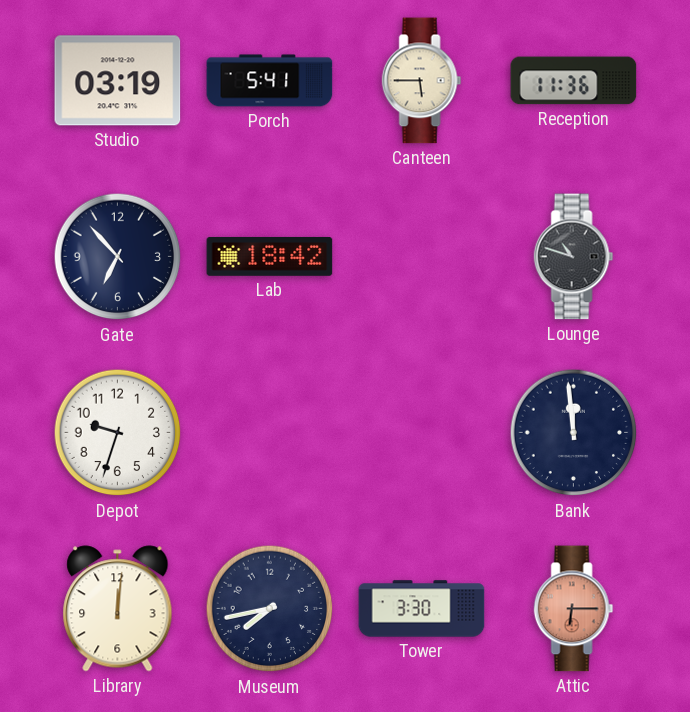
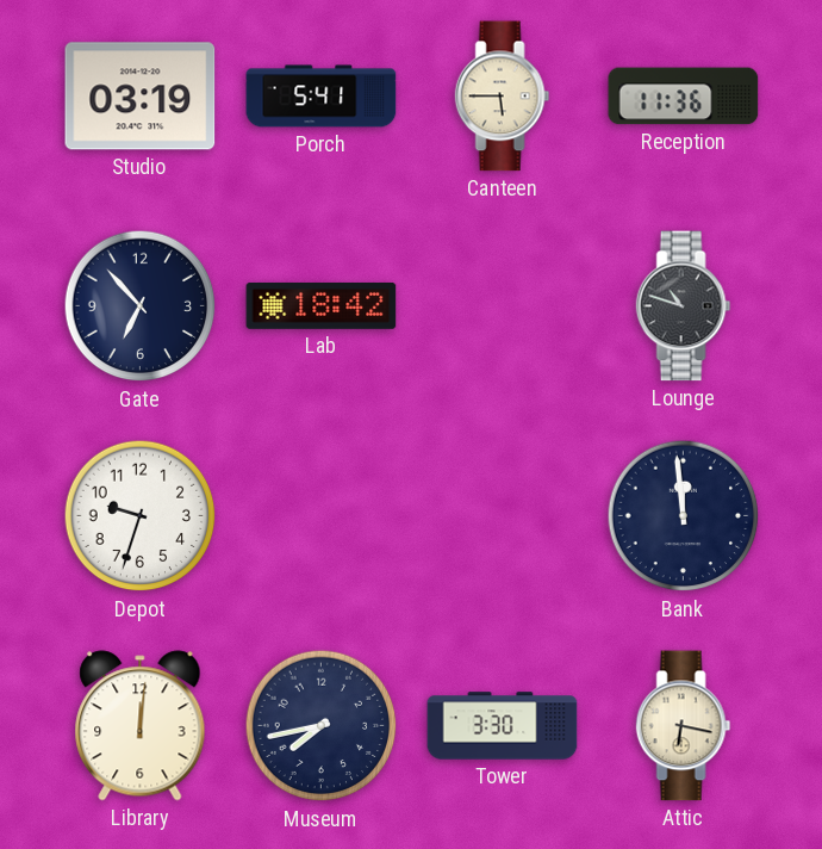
Attic: 6:15 -> 6:17 (684, 726)
Attic dial: salmon -> cream (684, 726)
